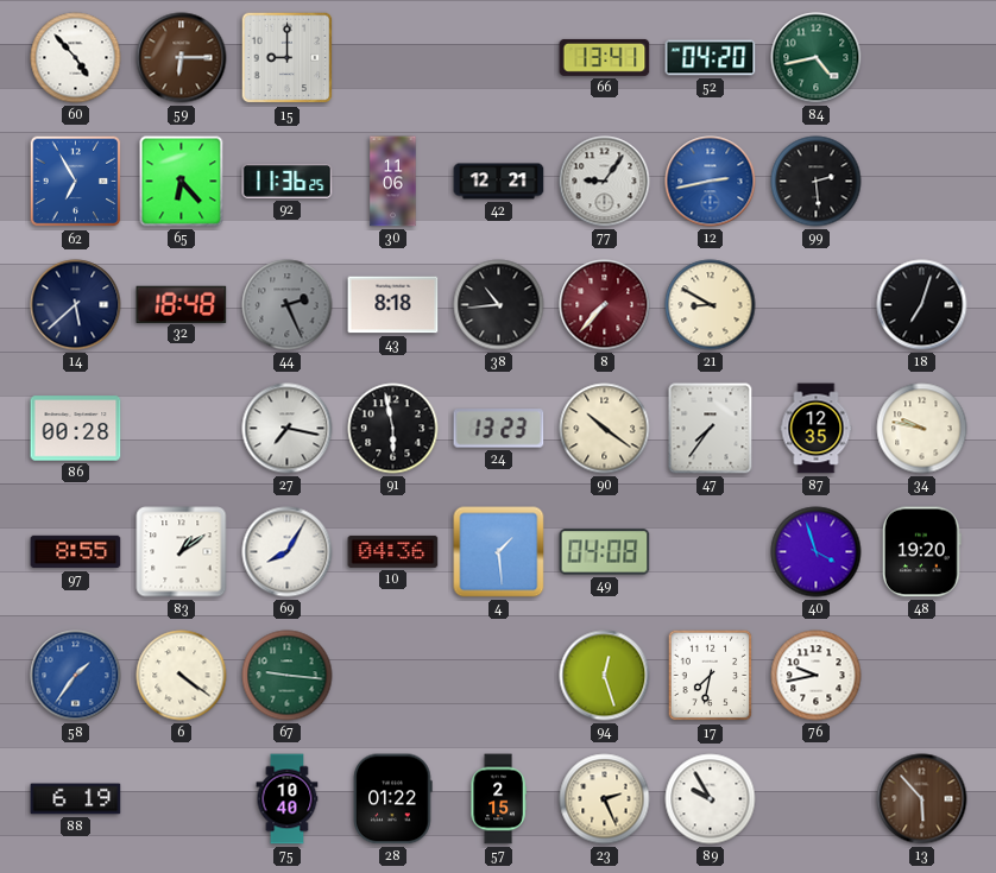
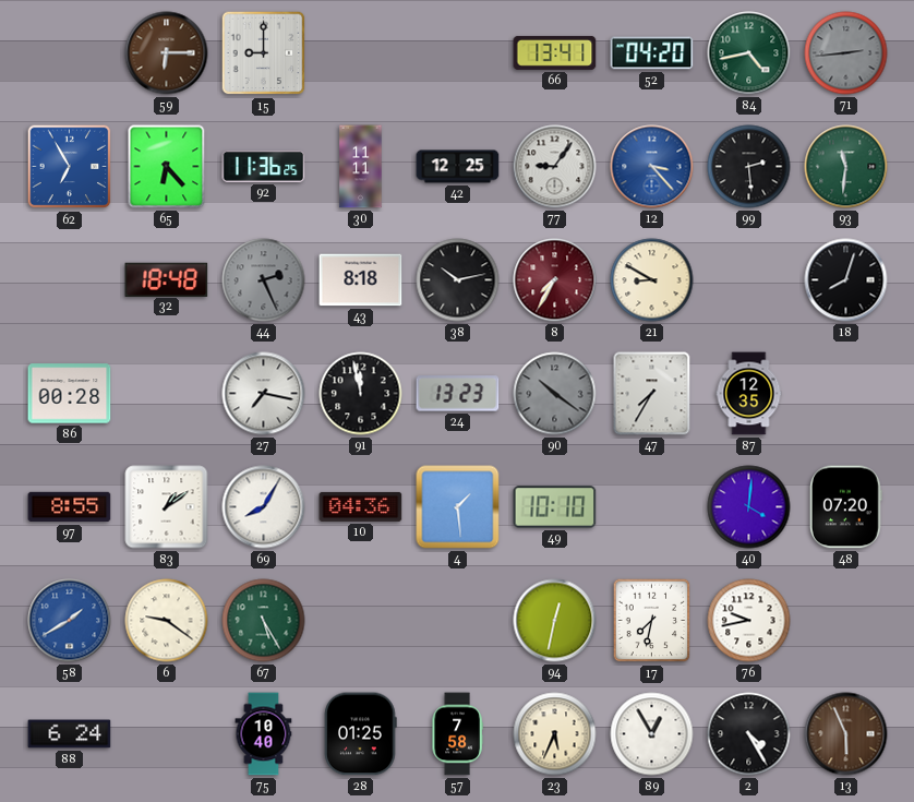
60: 4:53 -> none (76, 58)
71: none -> 2:44 (846, 53)
30: 11:06 -> 11:11 (361, 167)
42: 12:21 -> 12:25 (458, 167)
12: 2:43 -> 3:23 (652, 167)
93: none -> 11:31 (846, 167)
14: 5:38 -> none (76, 305)
38: 10:44 -> 10:13 (458, 280)
8: 7:37 -> 7:35 (555, 280)
18: 7:03 -> 8:03 (846, 280)
91: 5:58 -> 11:58 (361, 394)
90 dial: cream -> grey (555, 394)
47: 7:36 -> 7:35 (652, 394)
34: 9:47 -> none (922, 429)
49: 04:08 -> 10:10 (555, 507)
40: 3:57 -> 4:01 (749, 507)
48: 19:20 -> 07:20 (845, 507)
58: 1:36 -> 1:40 (70, 621)
6: 4:21 -> 9:21 (167, 621)
67: 9:16 -> 5:25 (264, 621)
94: 12:27 -> 12:32 (555, 621)
88: 6:19 -> 6:24 (70, 734)
28: 01:22 -> 01:25 (361, 734)
57: 2:15 -> 7:58 (457, 734)
23: 2:26 -> 5:34 (555, 734)
89: 9:55 -> 12:55 (652, 734)
2: none -> 4:25 (749, 734)
13: 5:53 -> 5:56 (846, 734)
